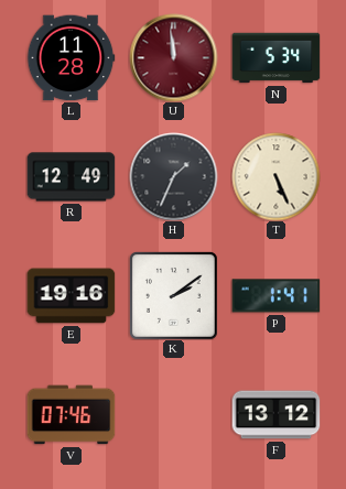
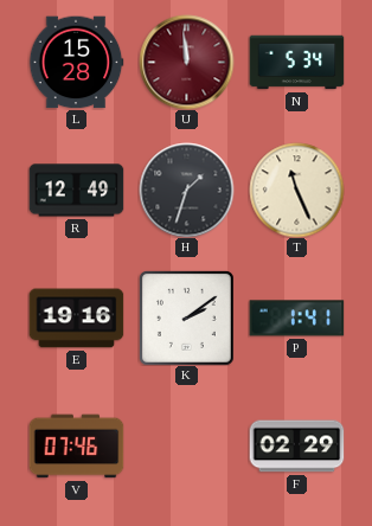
L: 11:28 -> 15:28 (76, 63)
H: 1:34 -> 1:33 (186, 190)
T: 5:26 -> 11:26 (296, 190)
F: 13:12 -> 02:29 (296, 447)
